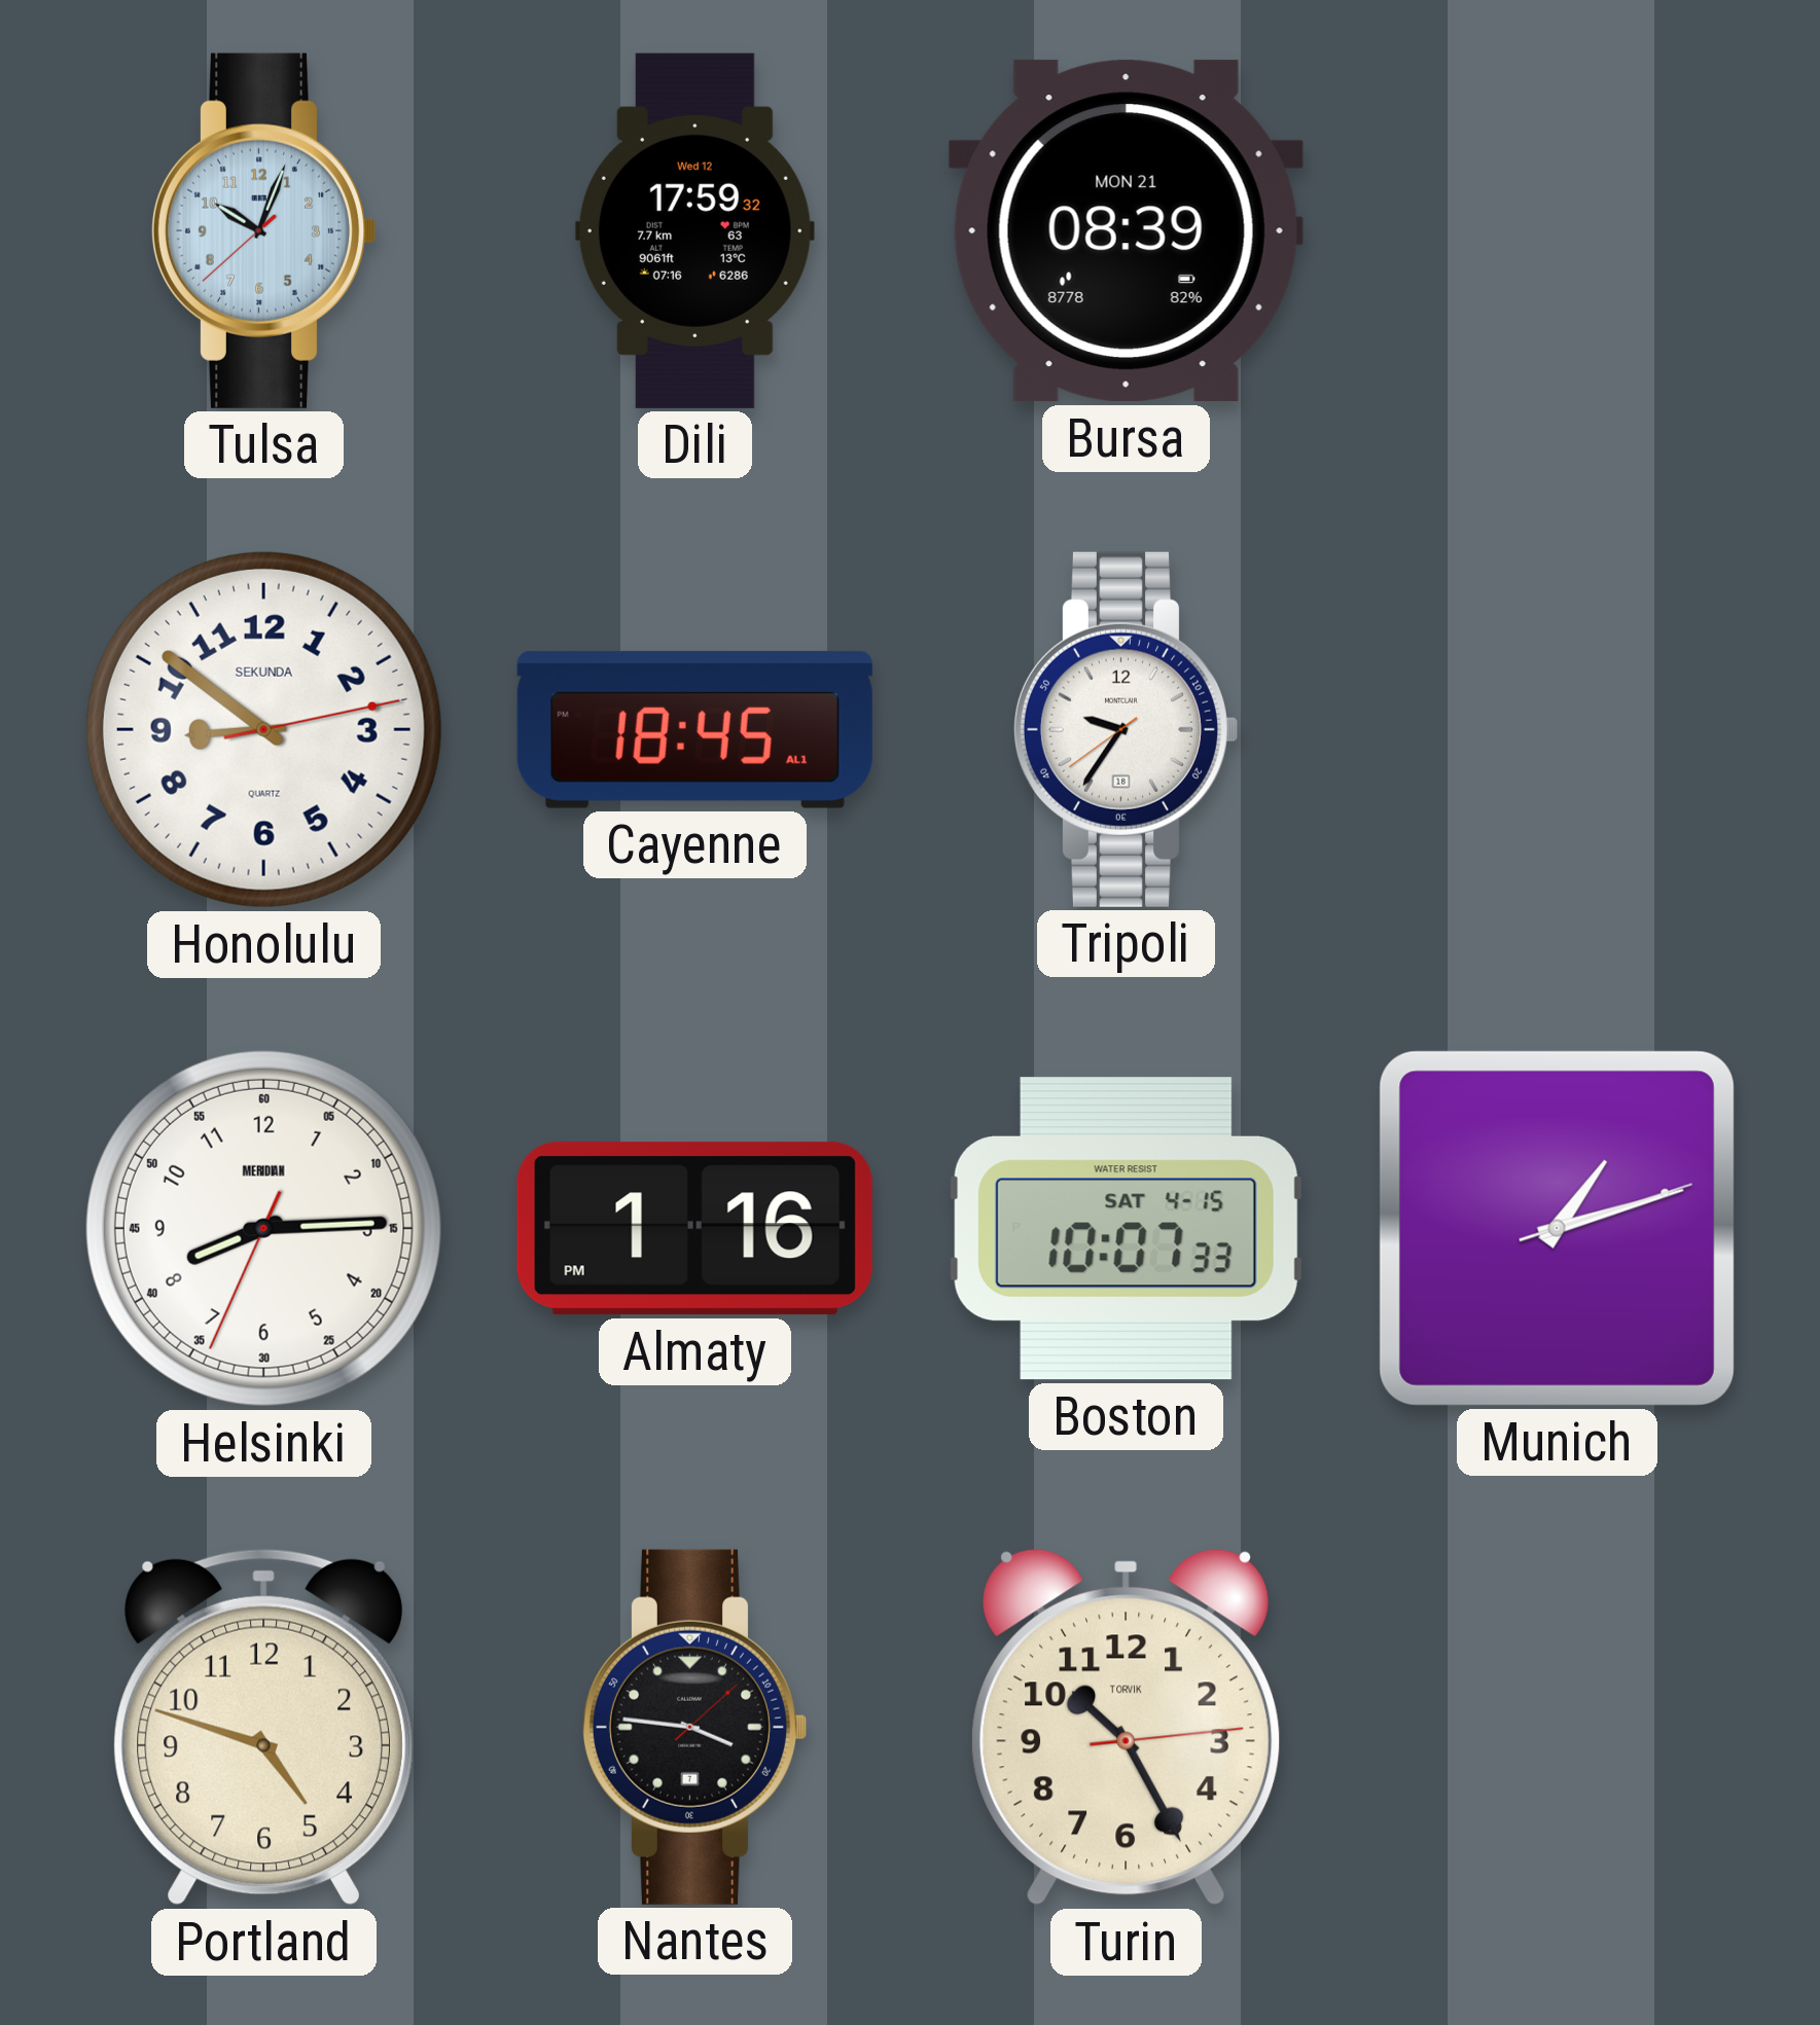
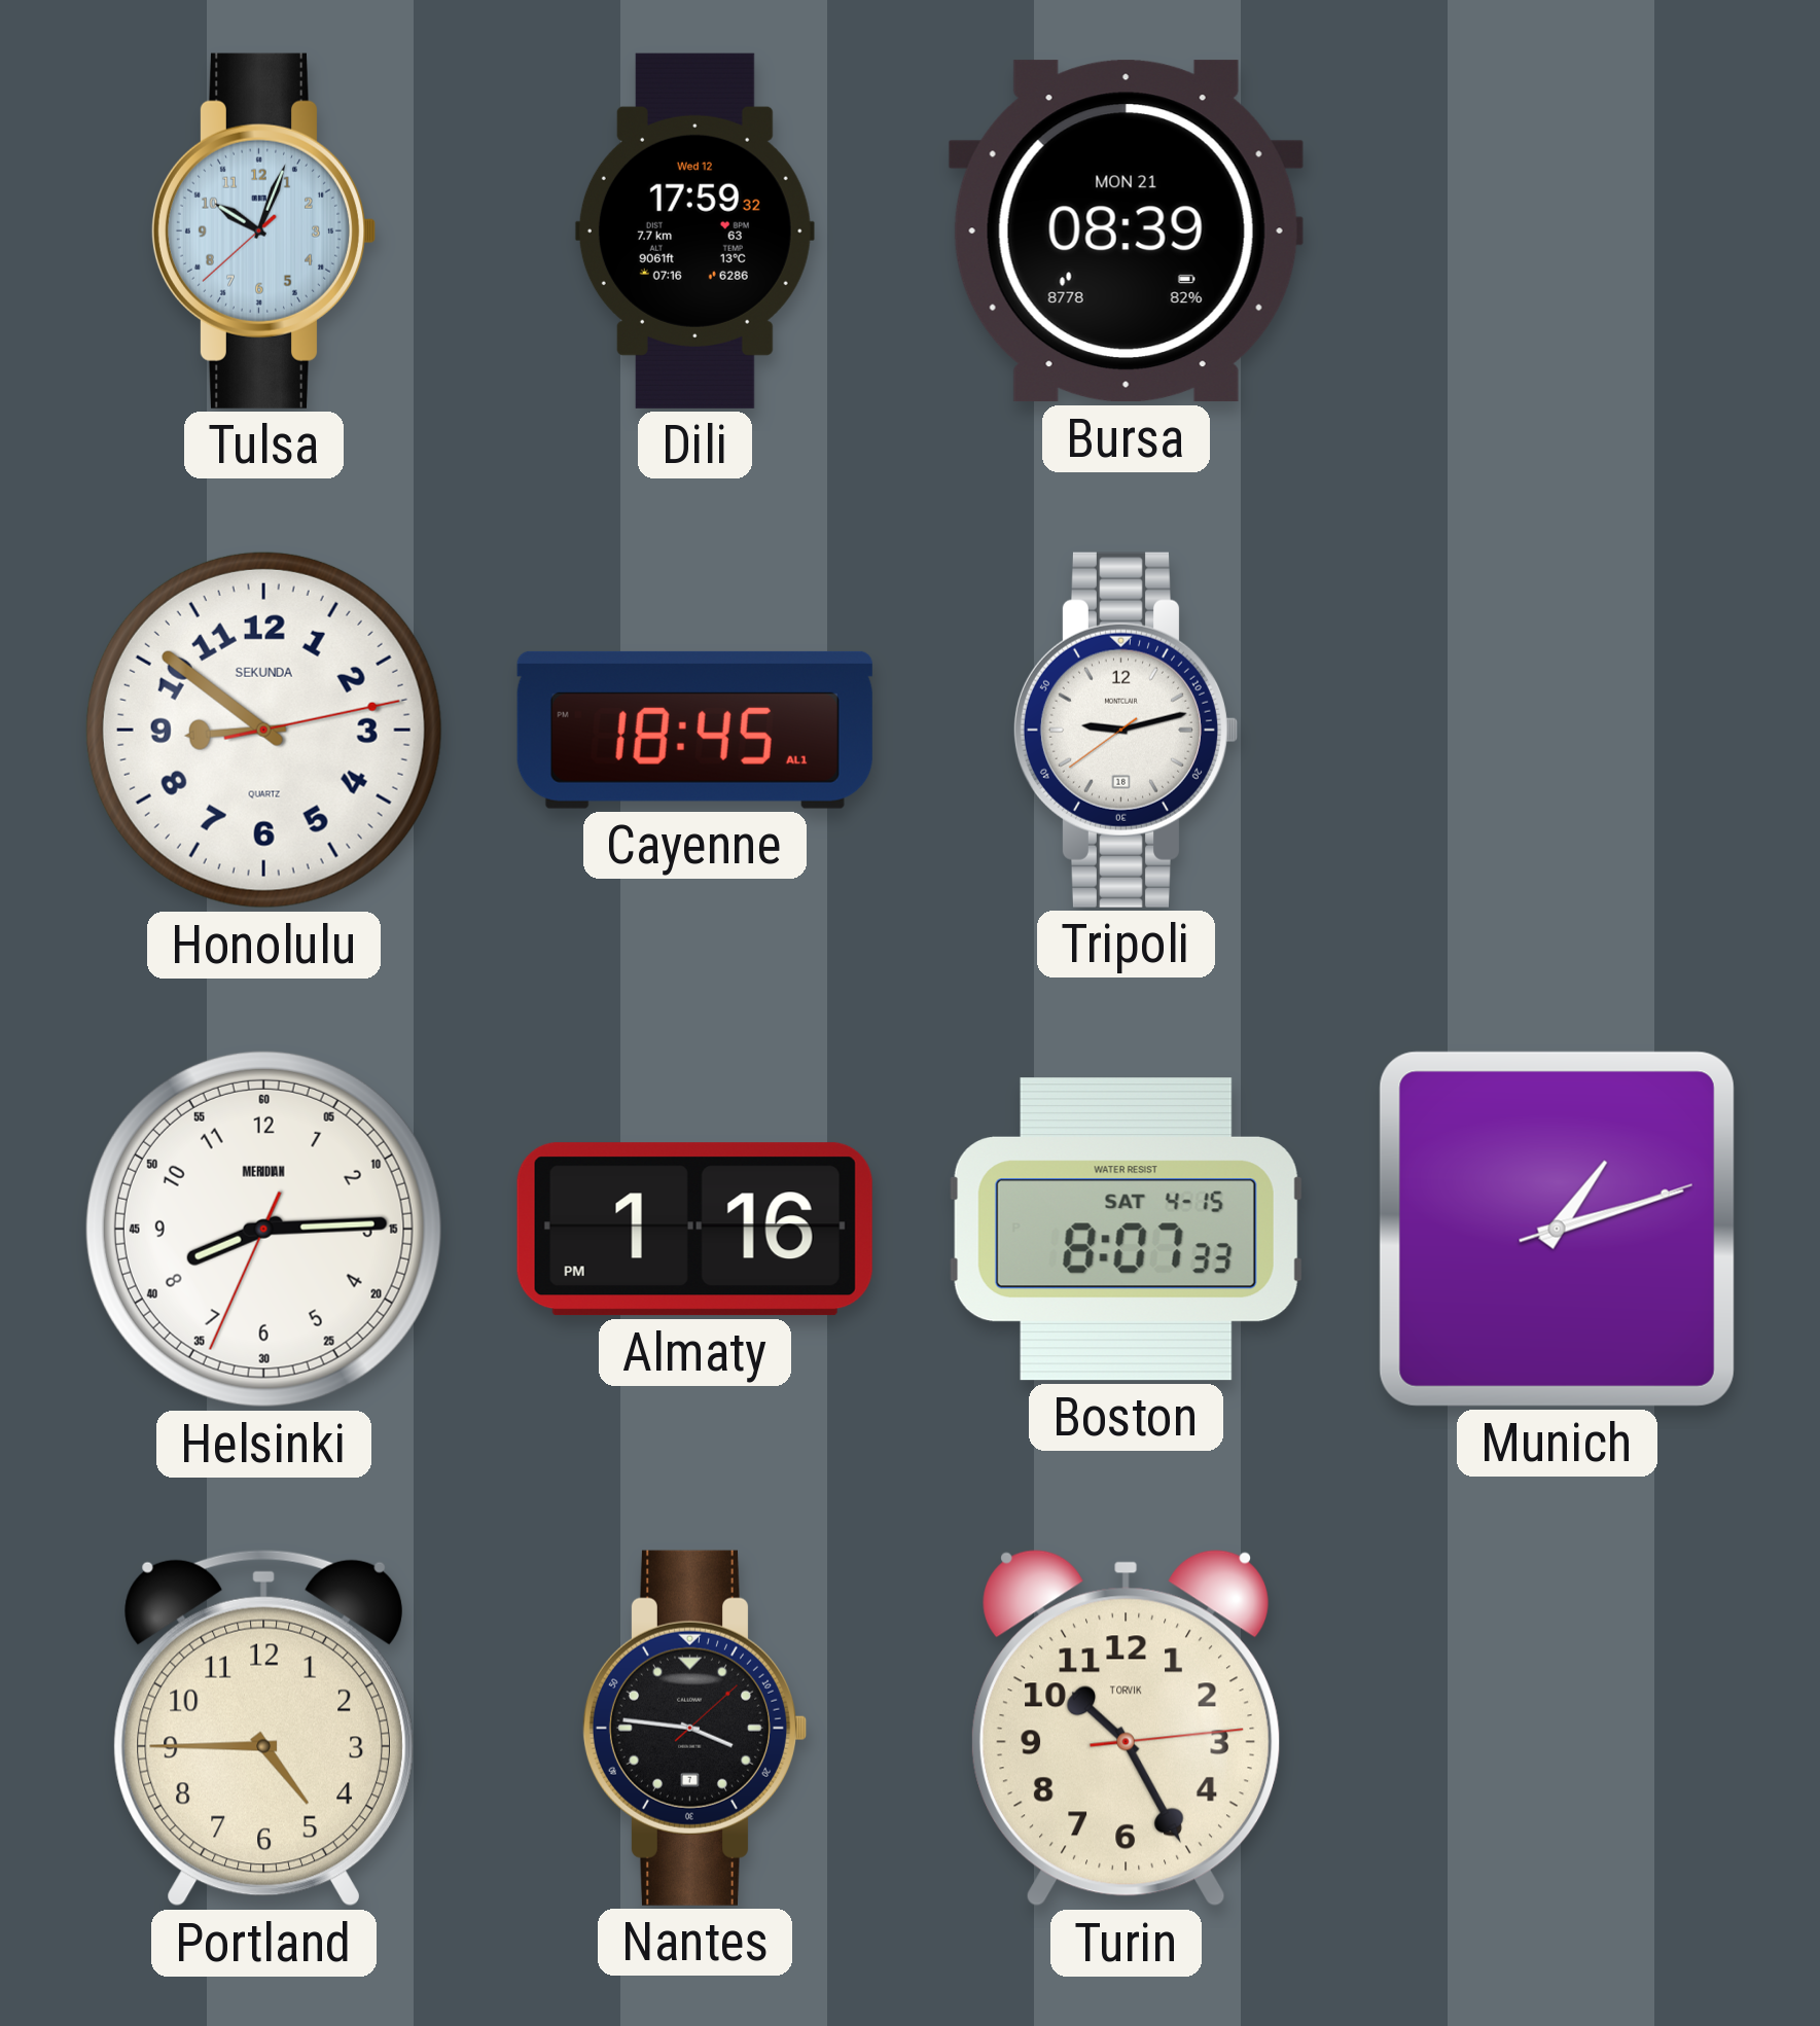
Tripoli: 9:35 -> 9:12 (1125, 730)
Boston: 10:07 -> 8:07 (1126, 1230)
Portland: 4:48 -> 4:45 (263, 1728)
